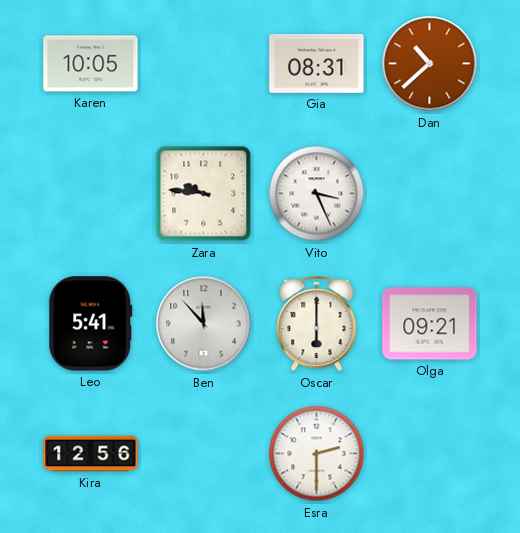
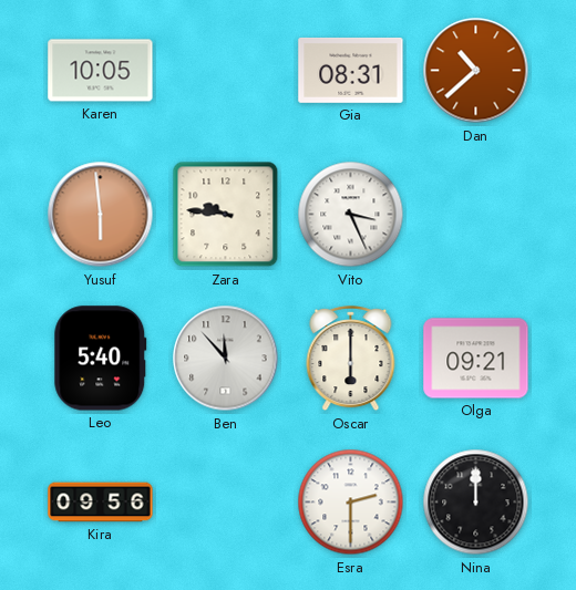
Yusuf: none -> 5:59 (101, 215)
Leo: 5:41 -> 5:40 (101, 359)
Kira: 12:56 -> 09:56 (101, 503)
Nina: none -> 12:00 (476, 503)
